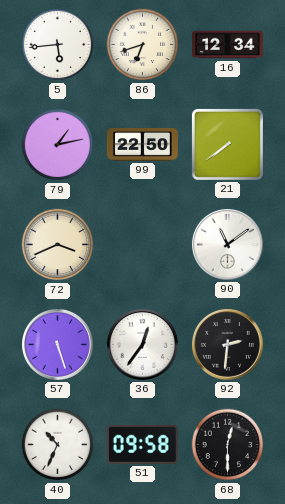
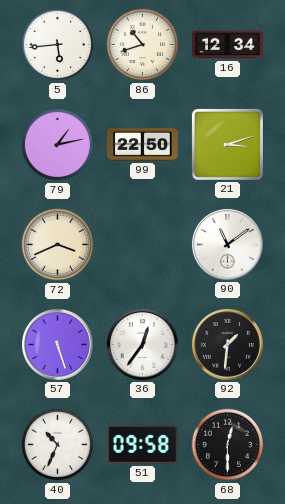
86: 6:42 -> 10:42 (143, 45)
21: 7:39 -> 3:12 (227, 144)
92: 2:31 -> 1:31 (227, 344)
